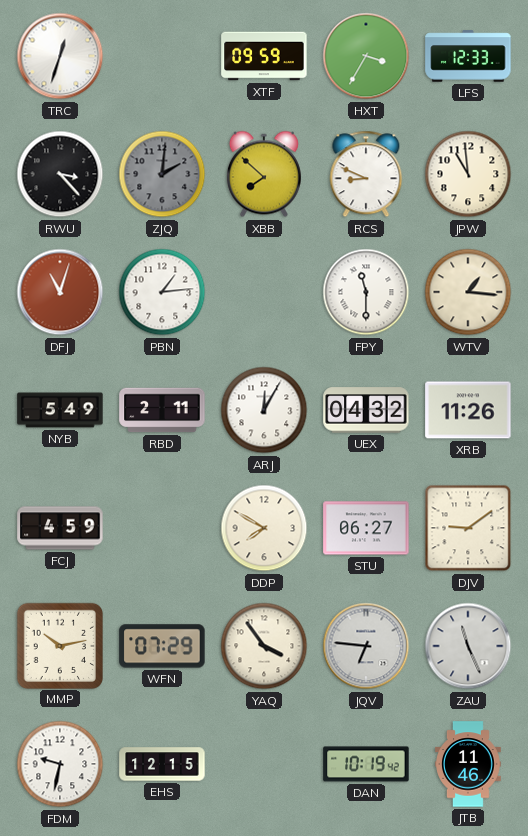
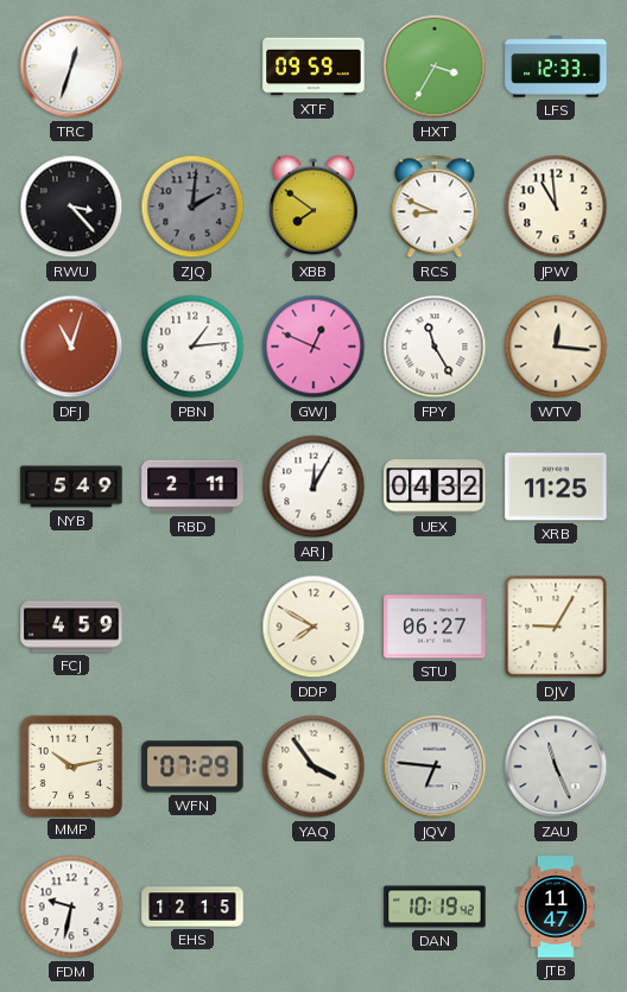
XBB: 7:52 -> 7:51 (313, 206)
GWJ: none -> 12:49 (313, 346)
FPY: 11:30 -> 11:25 (435, 346)
WTV: 1:16 -> 12:16 (556, 346)
XRB: 11:26 -> 11:25 (556, 487)
DJV: 9:09 -> 9:05 (556, 627)
JTB: 11:46 -> 11:47 (557, 907)
